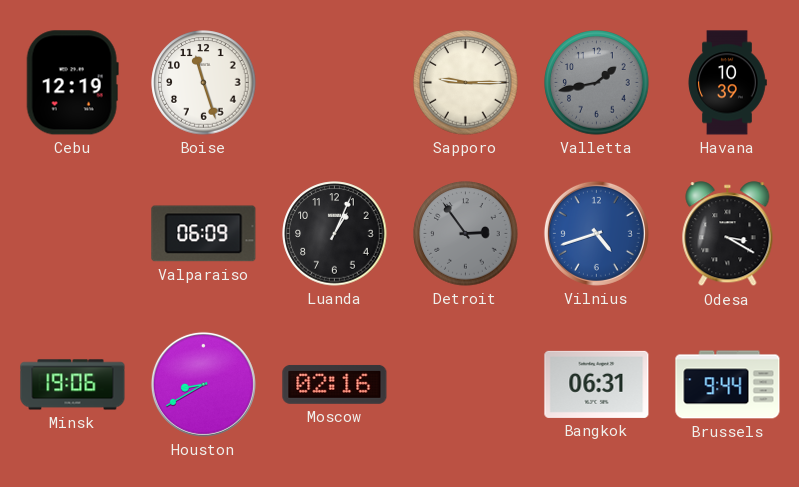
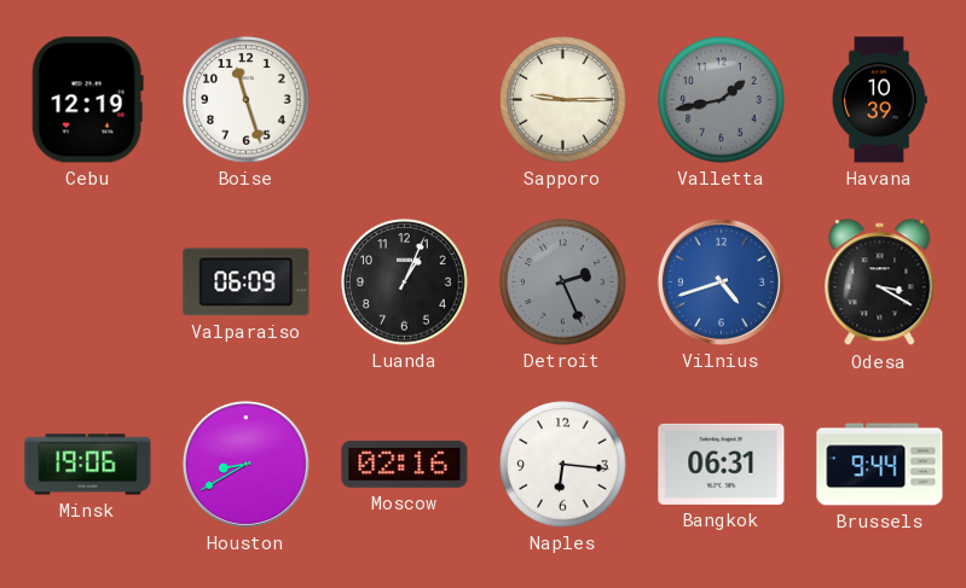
Detroit: 2:54 -> 2:26 (563, 283)
Naples: none -> 6:16 (563, 465)
